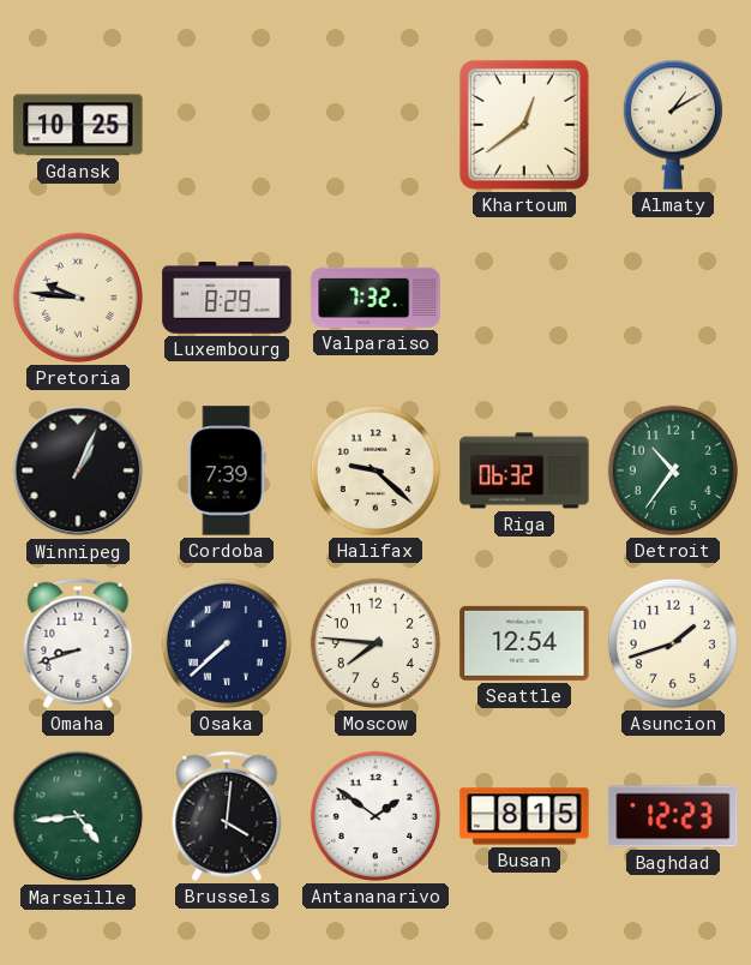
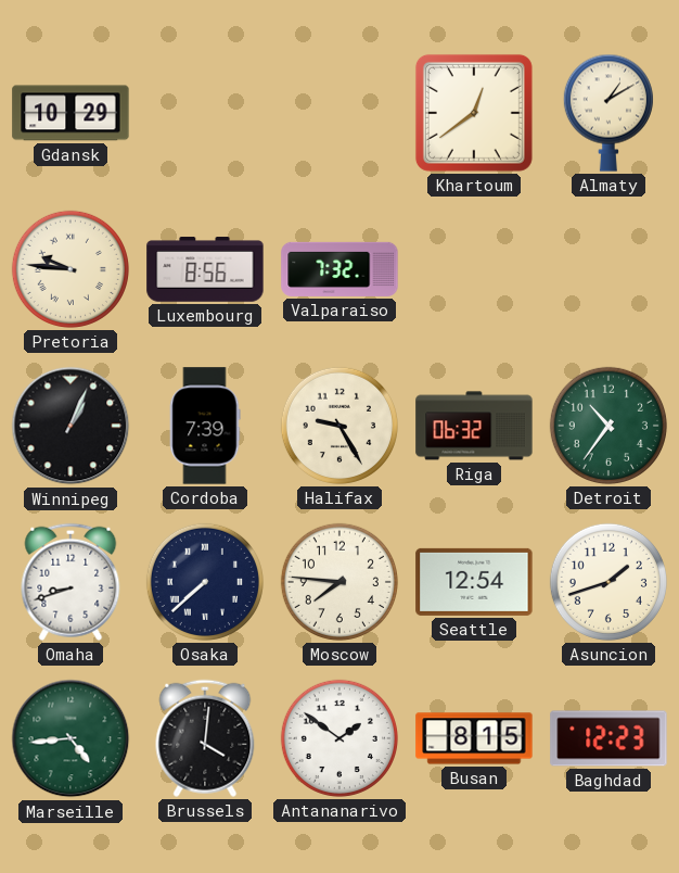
Gdansk: 10:25 -> 10:29 (71, 113)
Luxembourg: 8:29 -> 8:56 (205, 269)
Halifax: 9:22 -> 9:25 (339, 426)
